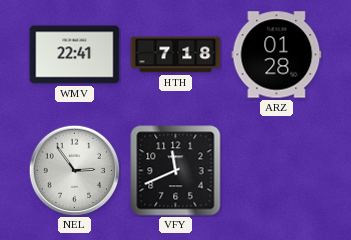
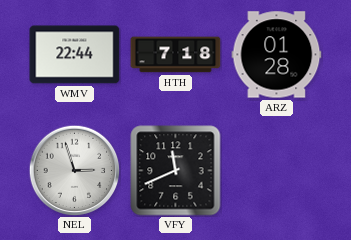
WMV: 22:41 -> 22:44 (75, 55)
NEL: 2:54 -> 2:57 (74, 170)
